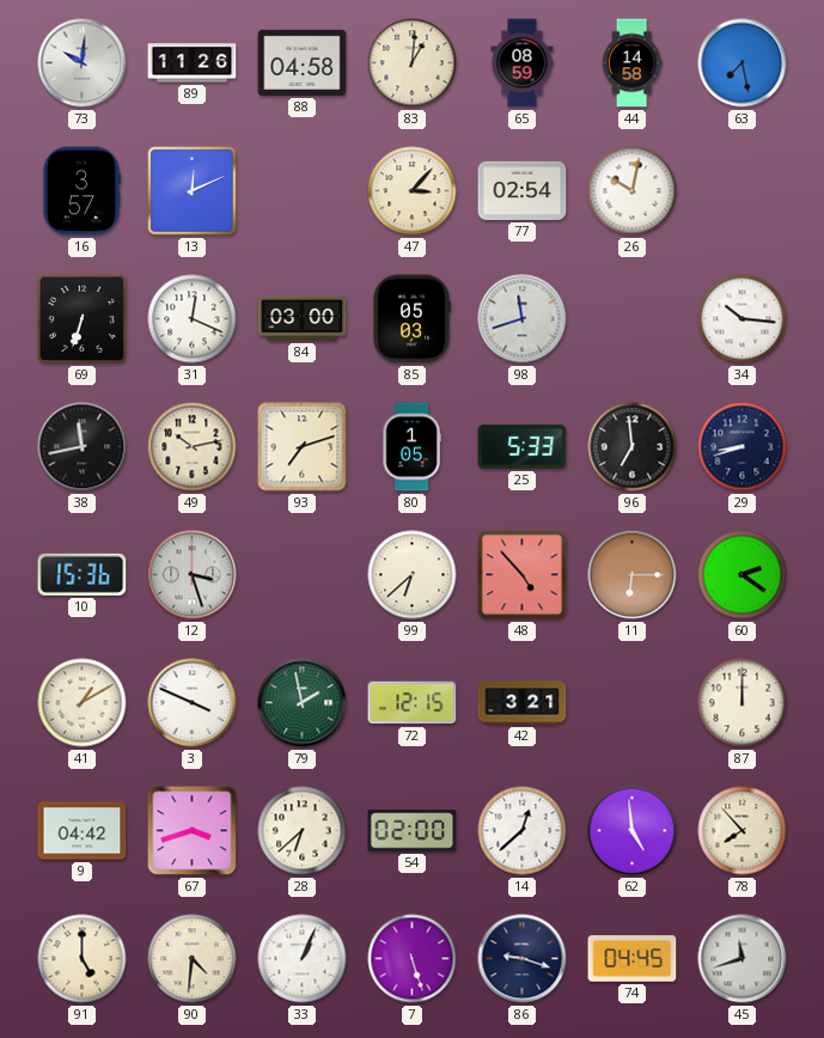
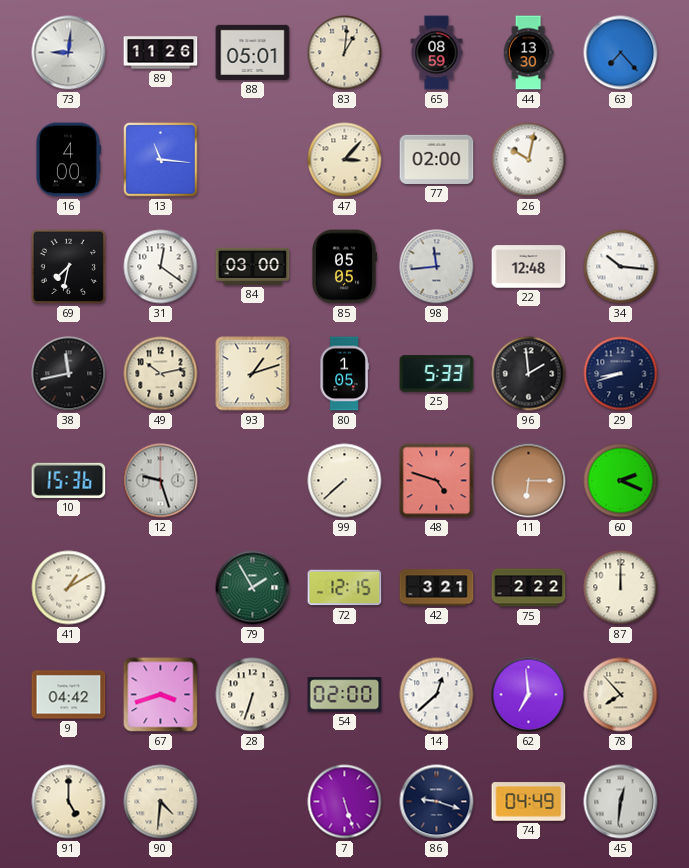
73: 10:01 -> 9:01 (69, 53)
88: 04:58 -> 05:01 (253, 52)
44: 14:58 -> 13:30 (528, 53)
63: 7:28 -> 7:23 (621, 53)
16: 3:57 -> 4:00 (68, 160)
13: 12:11 -> 11:16 (161, 160)
77: 02:54 -> 02:00 (437, 159)
69: 6:33 -> 7:32 (68, 266)
31: 12:19 -> 12:21 (161, 267)
85: 05:03 -> 05:05 (345, 267)
98: 11:42 -> 11:44 (437, 267)
22: none -> 12:48 (529, 267)
93: 7:12 -> 1:12 (253, 374)
96: 6:59 -> 1:59 (529, 374)
12: 3:27 -> 9:27 (161, 481)
99: 6:38 -> 7:38 (345, 481)
48: 4:53 -> 4:48 (437, 481)
60: 2:21 -> 2:19 (621, 481)
3: 3:49 -> none (193, 703)
79: 1:58 -> 1:55 (253, 588)
75: none -> 2:22 (529, 588)
28: 6:38 -> 6:33 (253, 695)
62: 4:59 -> 6:59 (529, 695)
33: 1:04 -> none (303, 959)
74: 04:45 -> 04:49 (529, 802)
45: 11:42 -> 12:31 (621, 802)
